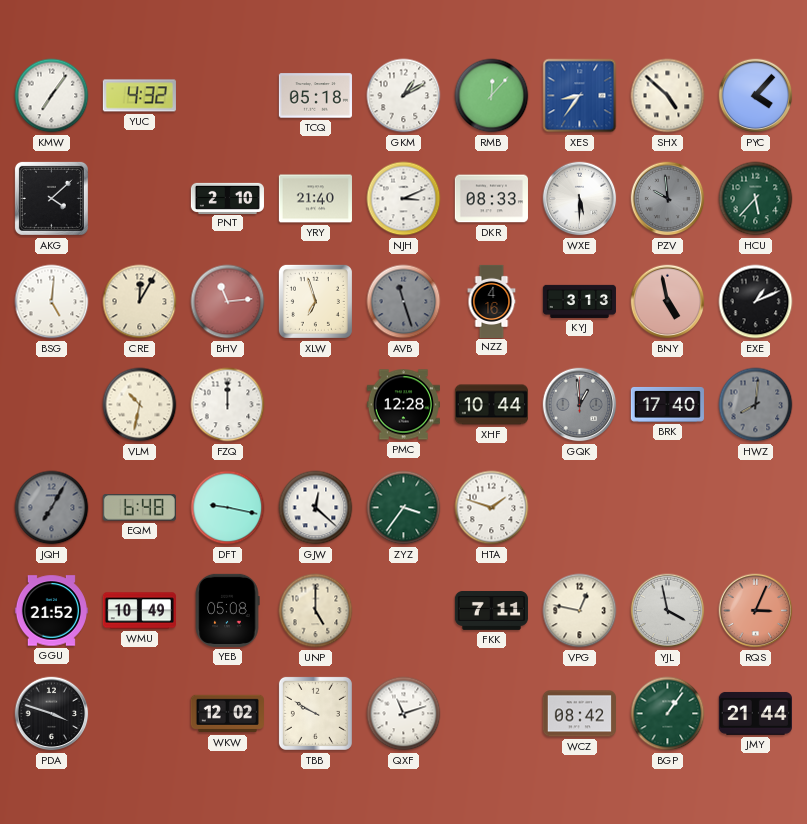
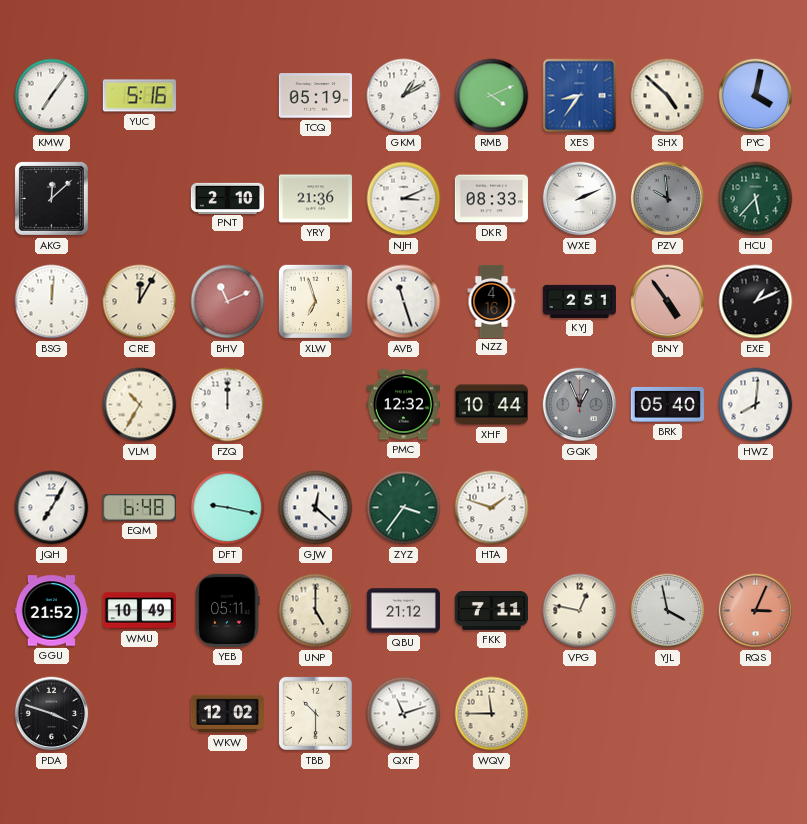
YUC: 4:32 -> 5:16 (139, 96)
TCQ: 05:18 -> 05:19 (315, 96)
RMB: 12:07 -> 4:11 (492, 96)
PYC: 4:07 -> 4:02 (756, 96)
AKG: 4:08 -> 12:08 (51, 198)
YRY: 21:40 -> 21:36 (315, 199)
WXE: 5:30 -> 2:11 (580, 199)
BSG: 5:01 -> 12:01 (52, 302)
BHV: 11:14 -> 11:11 (228, 302)
AVB dial: grey -> white (404, 302)
KYJ: 3:13 -> 2:51 (579, 301)
BNY: 4:58 -> 4:54 (668, 302)
VLM: 10:32 -> 10:35 (140, 405)
PMC: 12:28 -> 12:32 (403, 405)
GQK: 12:59 -> 12:56 (580, 405)
BRK: 17:40 -> 05:40 (667, 405)
HWZ dial: grey -> white (756, 405)
JQH dial: grey -> white (52, 508)
YEB: 05:08 -> 05:11 (227, 610)
QBU: none -> 21:12 (403, 611)
TBB: 9:50 -> 10:30 (315, 713)
WQV: none -> 11:45 (492, 714)
WCZ: 08:42 -> none (579, 714)
BGP: 1:06 -> none (668, 714)
JMY: 21:44 -> none (755, 713)
